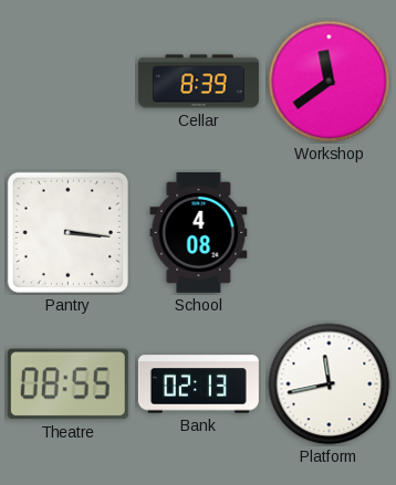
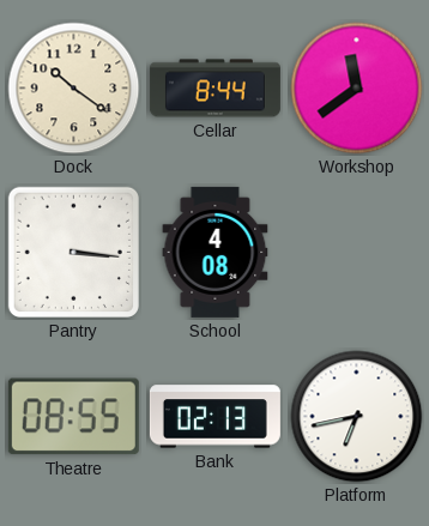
Dock: none -> 10:21 (74, 89)
Cellar: 8:39 -> 8:44 (214, 89)
Platform: 11:43 -> 6:43 (357, 417)
